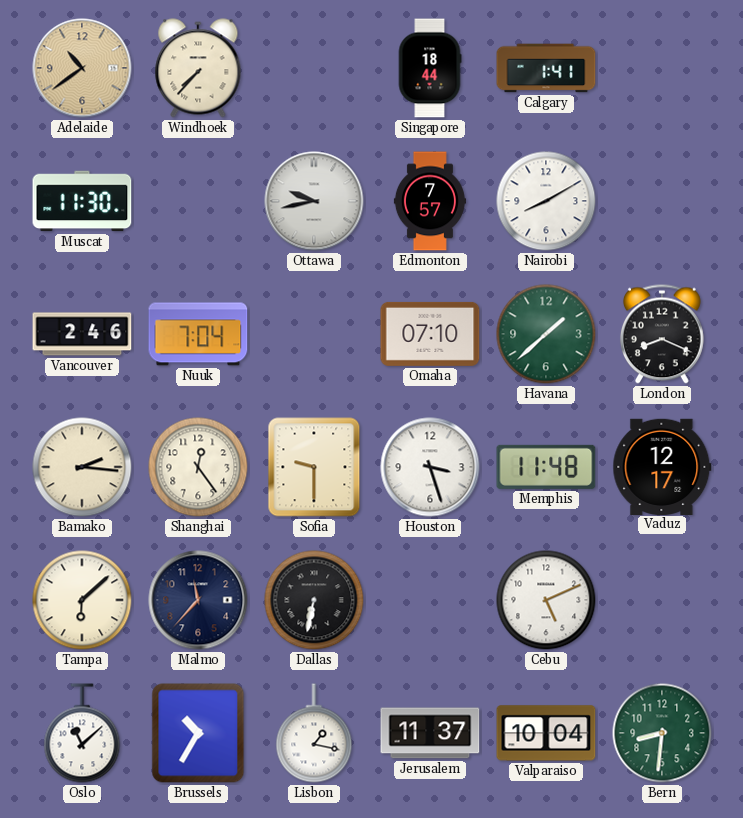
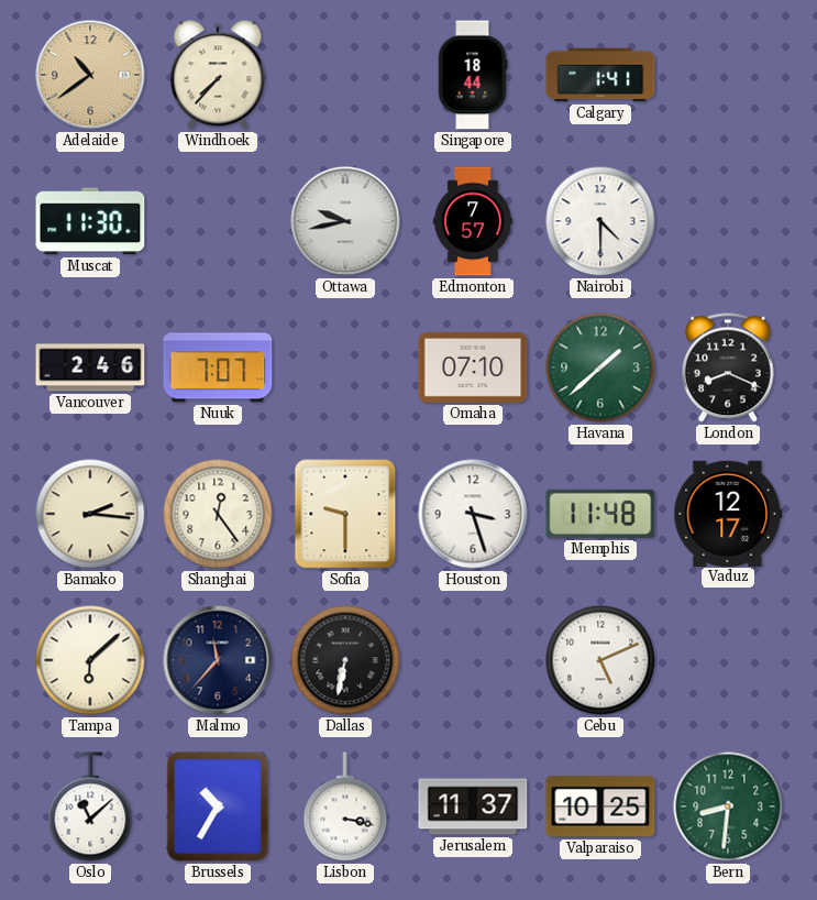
Nairobi: 8:10 -> 4:30 (600, 221)
Nuuk: 7:04 -> 7:07 (218, 367)
Lisbon: 1:17 -> 3:17 (345, 806)
Valparaiso: 10:04 -> 10:25 (600, 806)
